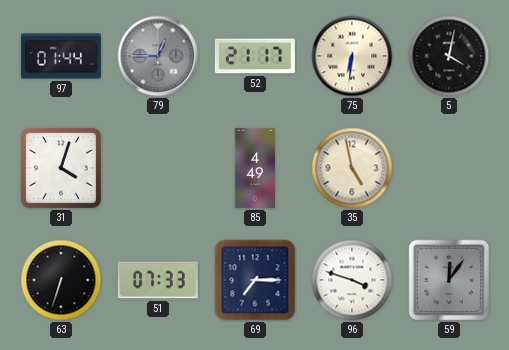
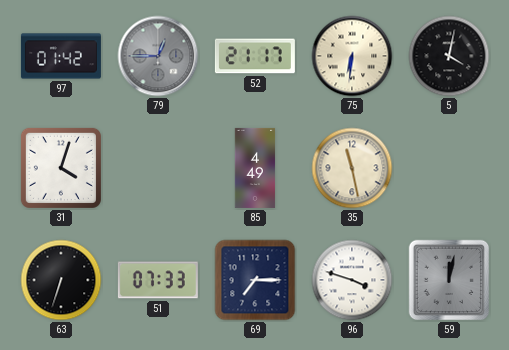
97: 01:44 -> 01:42 (61, 56)
35: 4:58 -> 11:28 (352, 168)
59: 12:06 -> 12:02 (449, 280)
